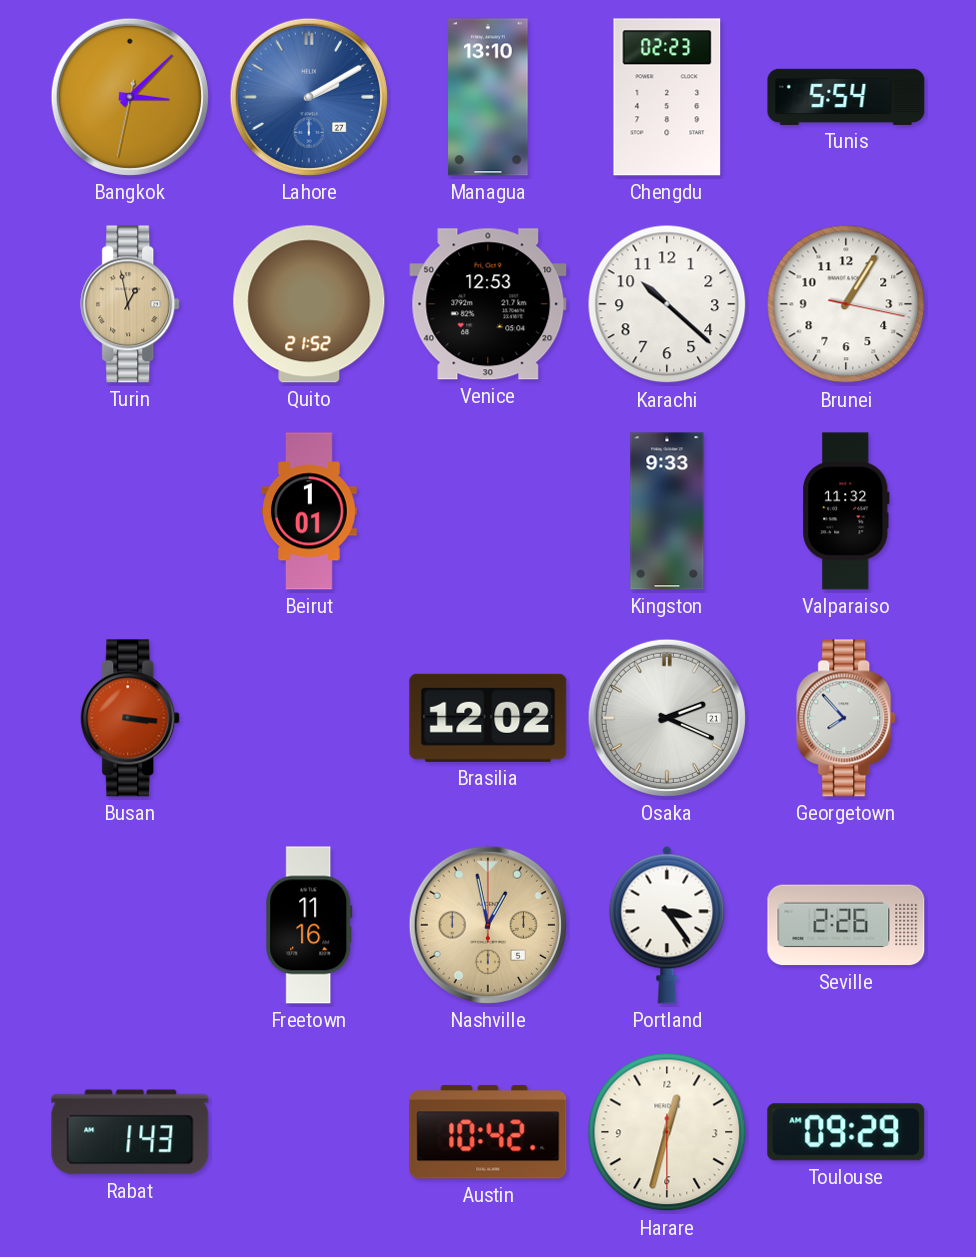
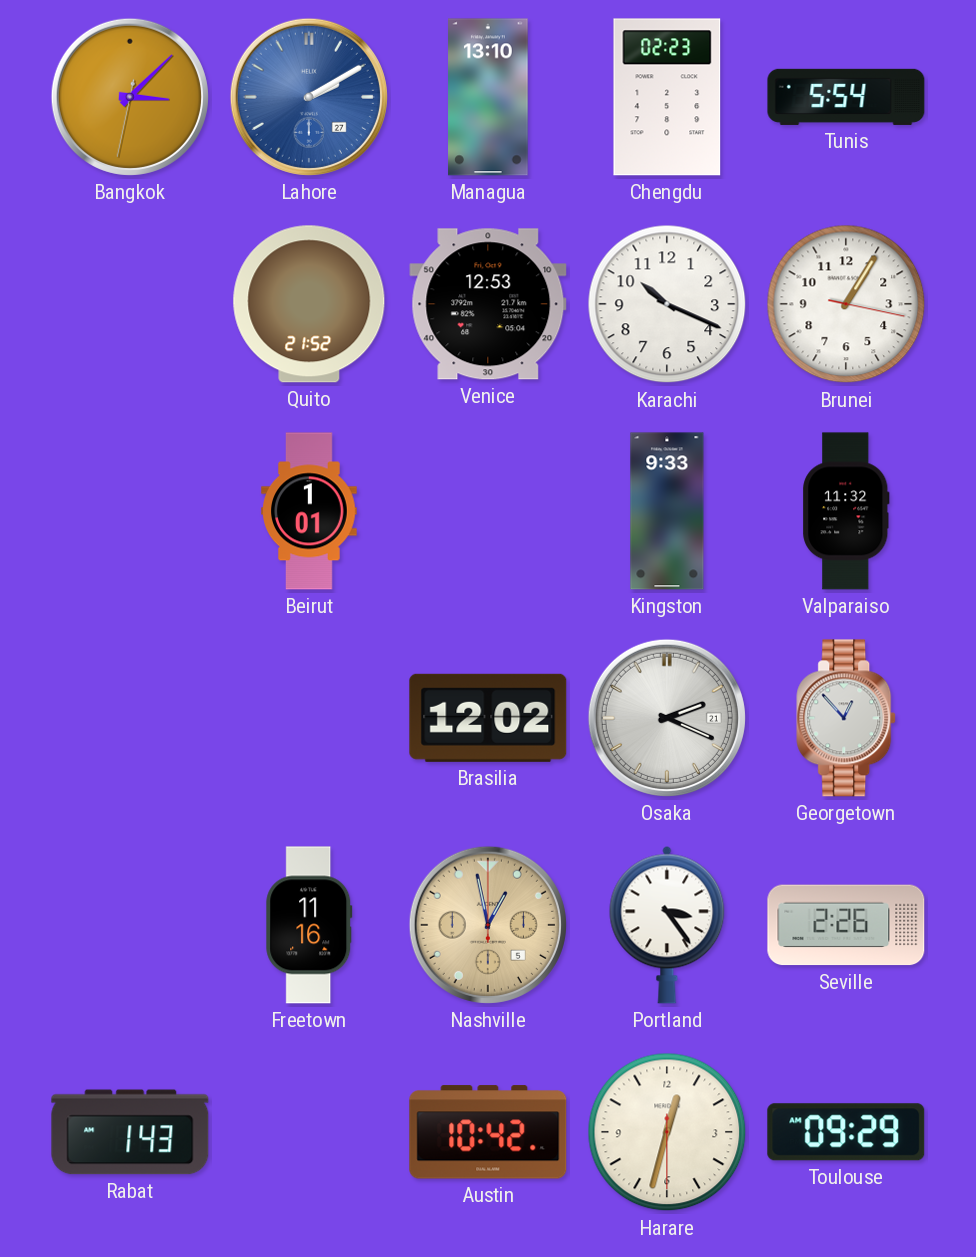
Turin: 12:58 -> none (131, 304)
Karachi: 10:22 -> 10:19 (667, 304)
Busan: 3:16 -> none (131, 718)
Georgetown: 7:53 -> 12:53 (847, 718)
